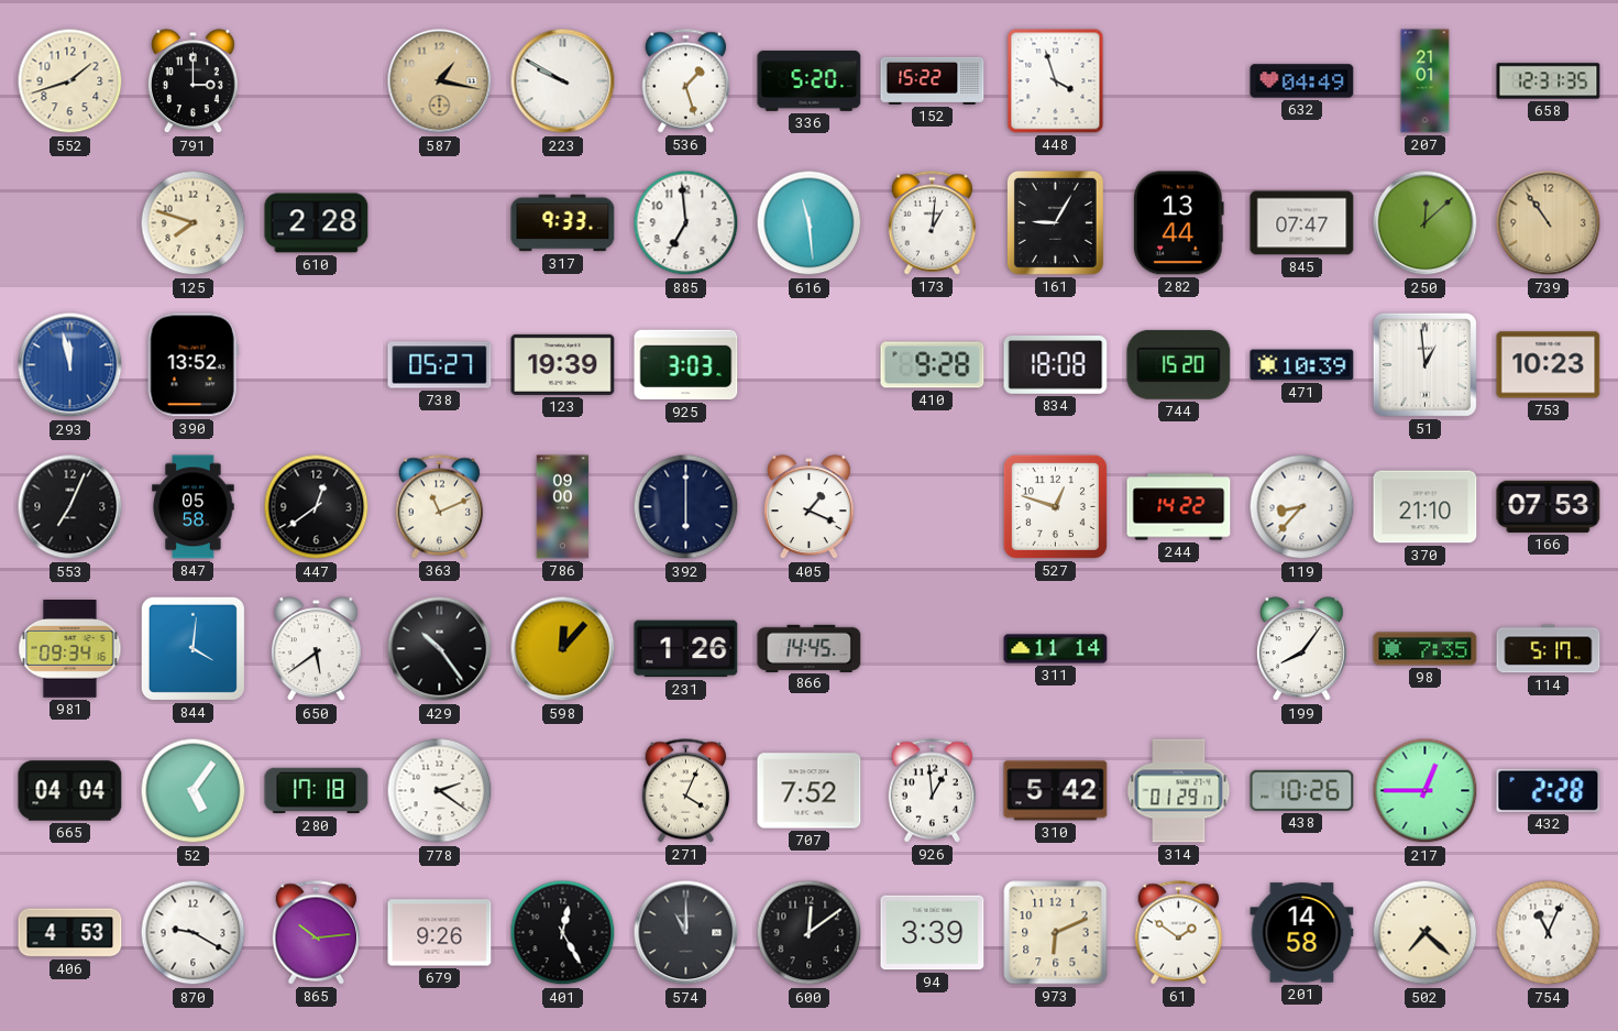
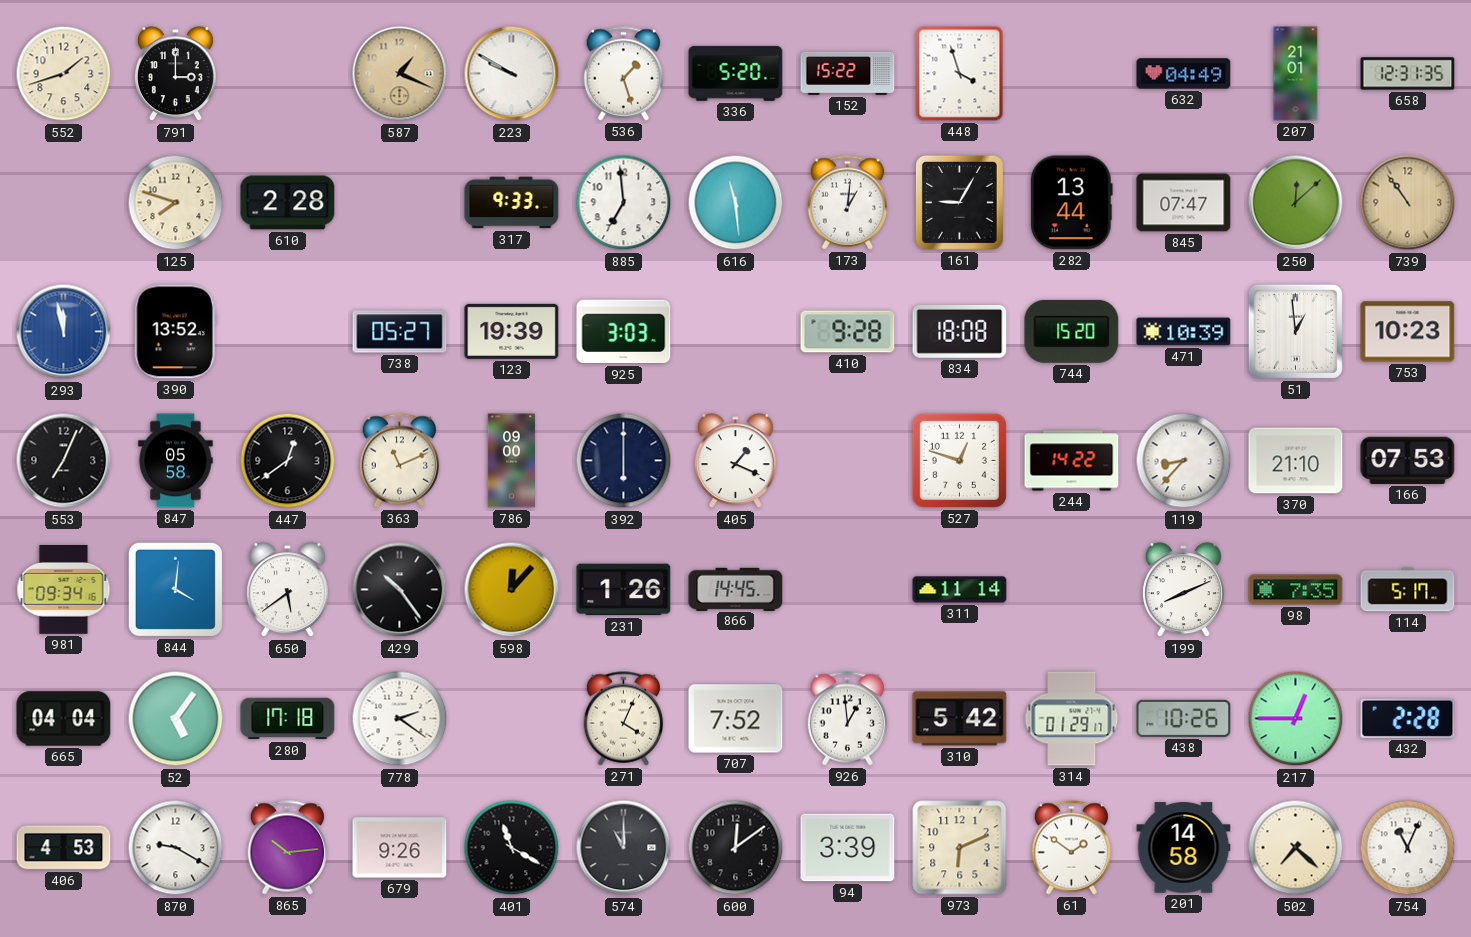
587: 1:17 -> 1:19 (400, 74)
199: 8:06 -> 8:11 (1183, 590)
401: 12:25 -> 11:20 (512, 848)
